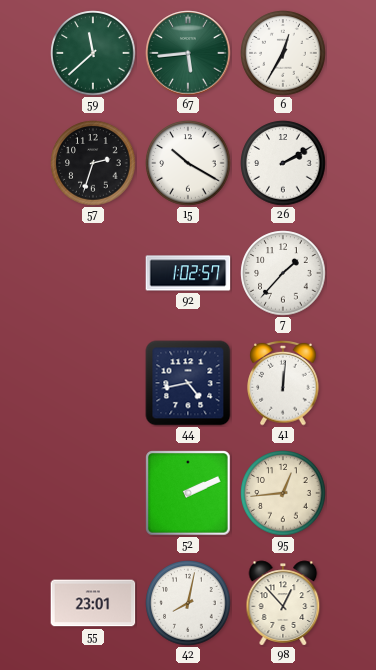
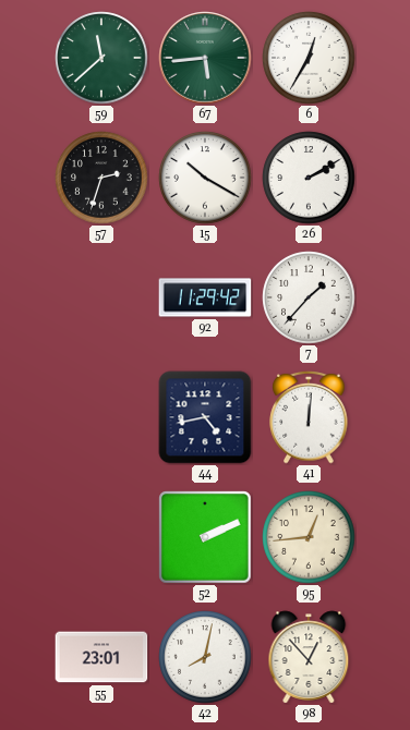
92: 1:02 -> 11:29 (205, 297)
